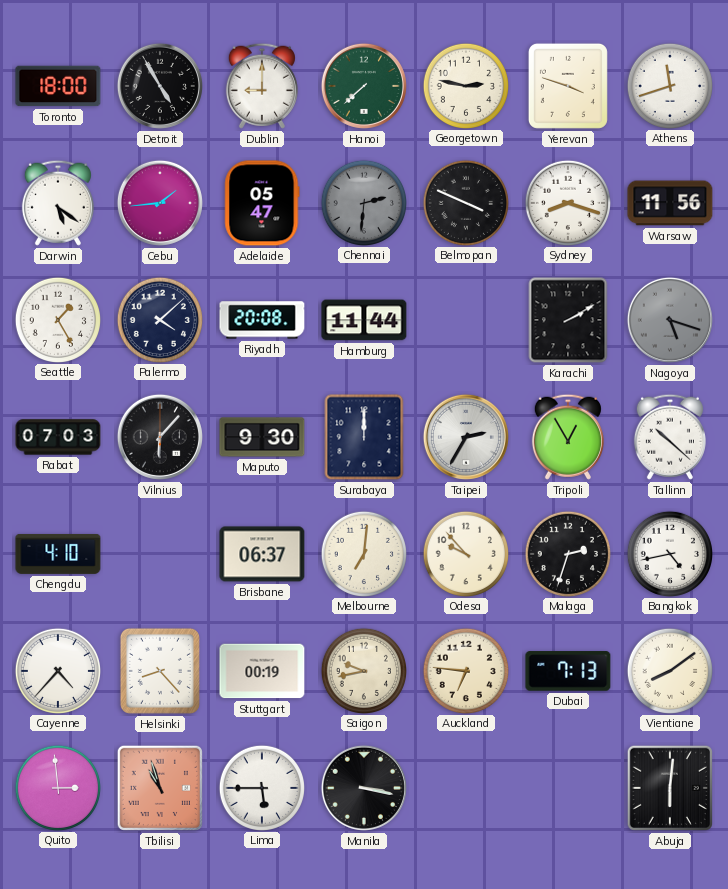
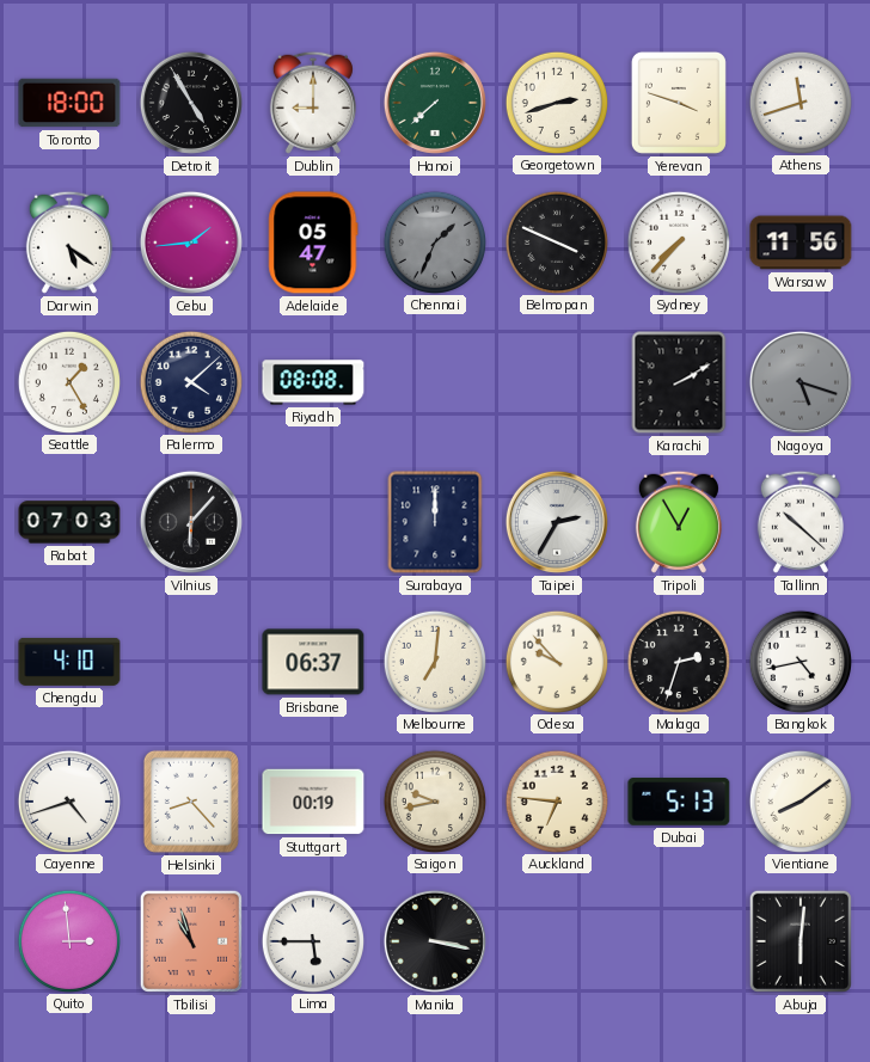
Georgetown: 2:47 -> 2:42 (556, 102)
Chennai: 2:31 -> 1:34 (434, 241)
Sydney: 8:18 -> 7:37 (678, 241)
Riyadh: 20:08 -> 08:08 (313, 382)
Hamburg: 11:44 -> none (364, 320)
Maputo: 9:30 -> none (262, 437)
Cayenne: 4:37 -> 4:42 (68, 800)
Dubai: 7:13 -> 5:13 (679, 802)
